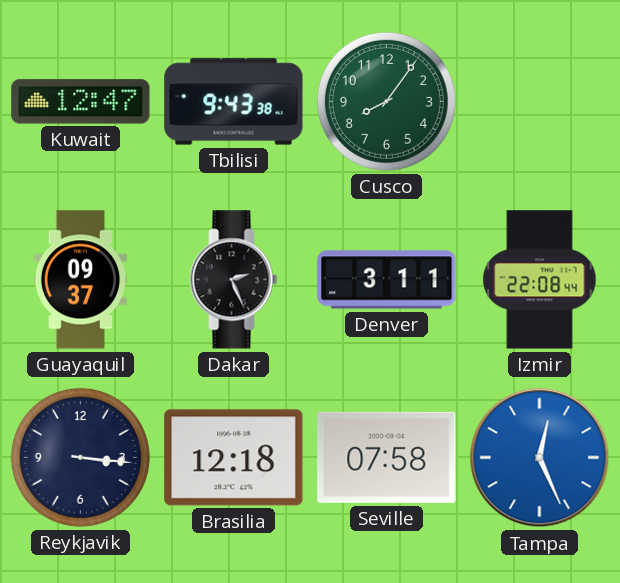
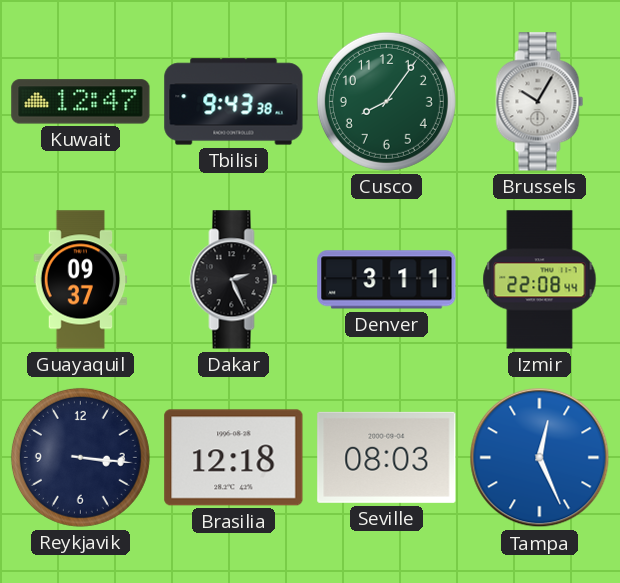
Brussels: none -> 10:05 (540, 102)
Seville: 07:58 -> 08:03 (387, 457)
